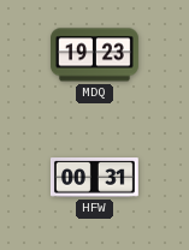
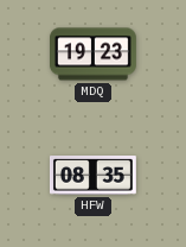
HFW: 00:31 -> 08:35 (92, 176)
